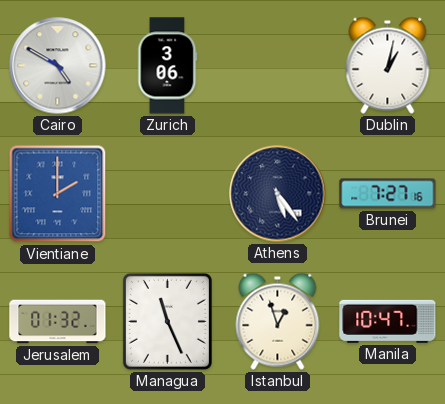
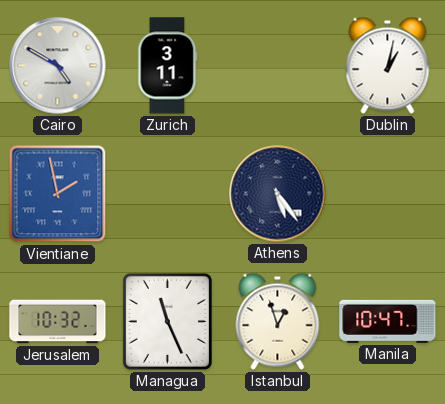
Zurich: 3:06 -> 3:11 (167, 66)
Vientiane: 2:00 -> 1:58 (58, 194)
Brunei: 7:27 -> none (388, 194)
Jerusalem: 01:32 -> 10:32 (58, 322)
